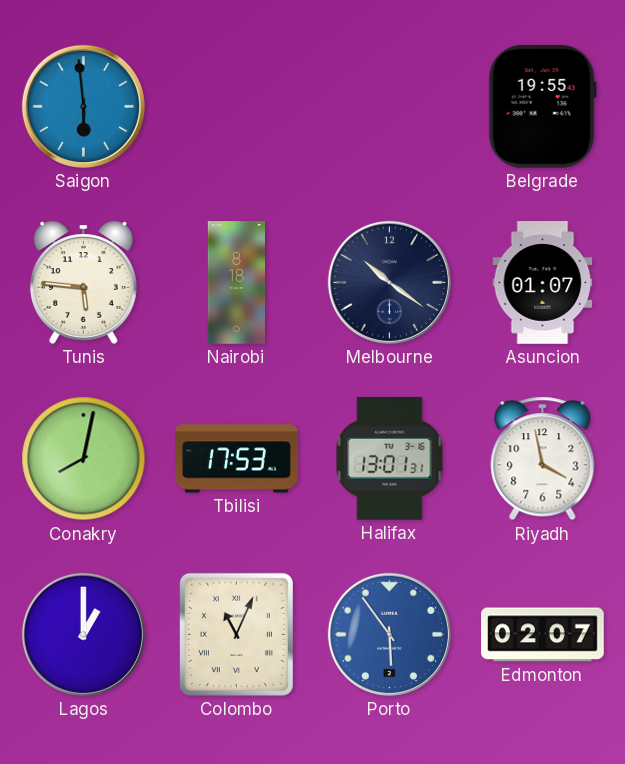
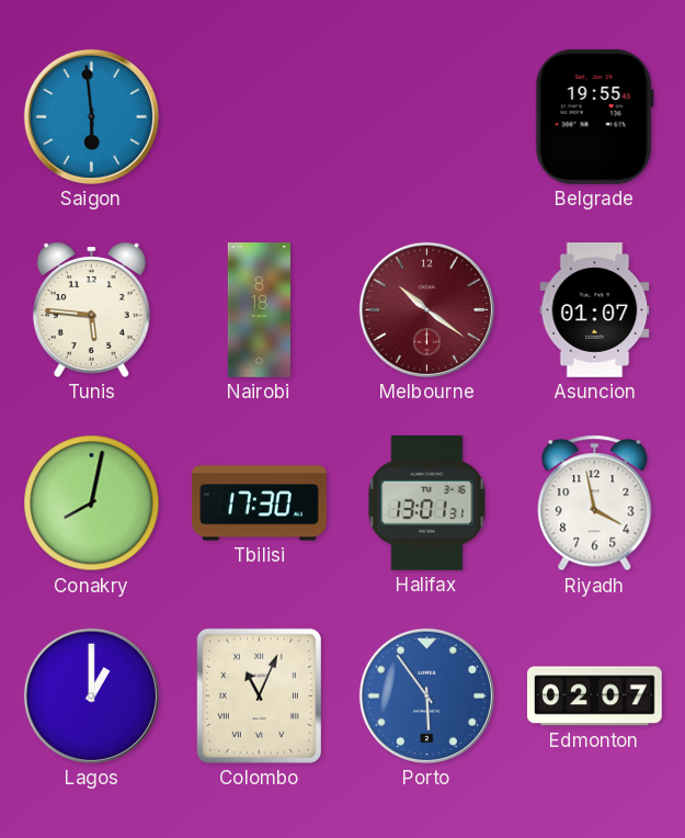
Melbourne dial: navy -> burgundy (426, 309)
Tbilisi: 17:53 -> 17:30 (260, 503)
